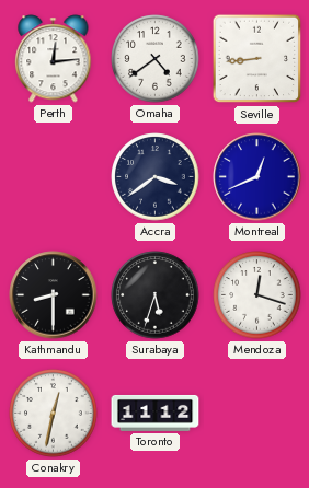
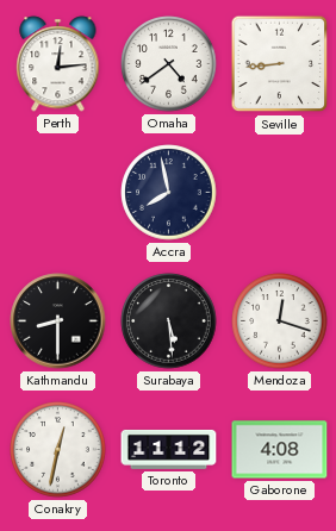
Accra: 3:39 -> 7:58 (169, 193)
Montreal: 12:41 -> none (257, 177)
Surabaya: 5:33 -> 5:29 (169, 321)
Gaborone: none -> 4:08 (280, 450)
